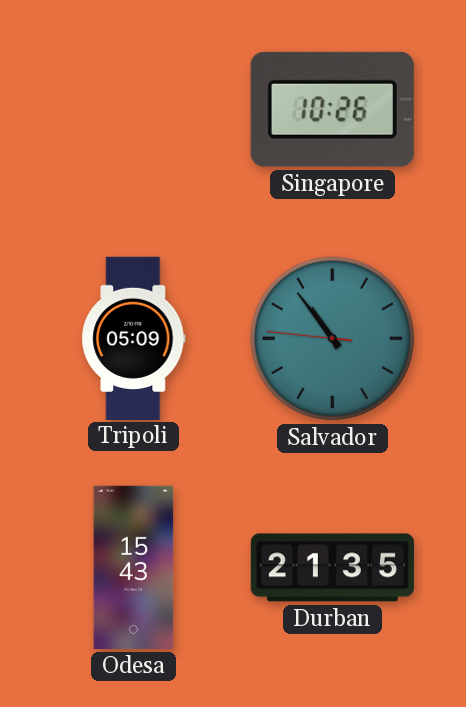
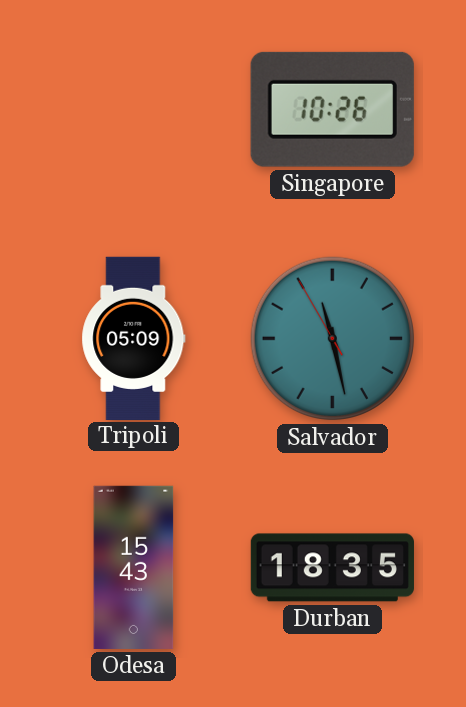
Salvador: 10:53 -> 11:27 (333, 339)
Durban: 21:35 -> 18:35 (332, 568)
